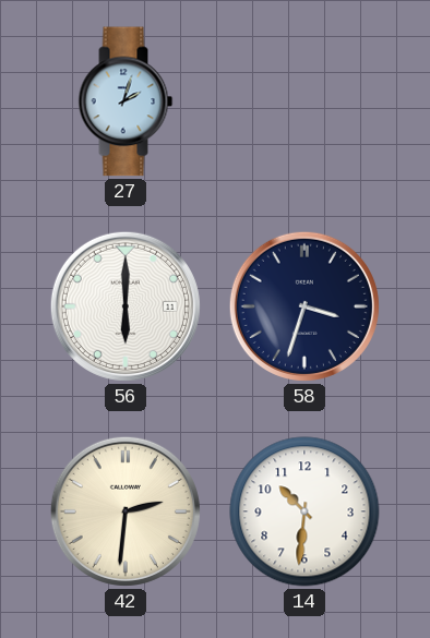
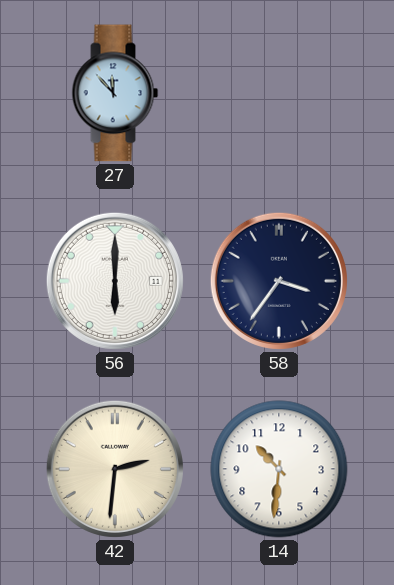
27: 2:03 -> 11:53 (115, 93)
58: 3:33 -> 3:36 (279, 281)
